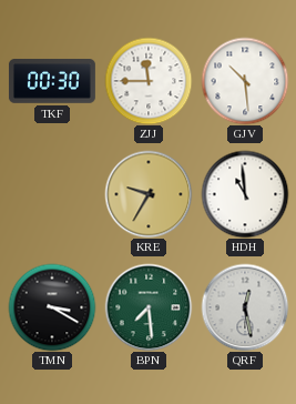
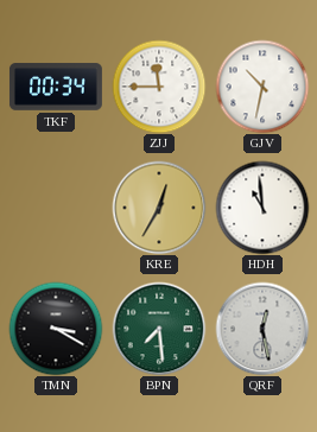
TKF: 00:30 -> 00:34 (56, 87)
GJV: 10:29 -> 10:32 (262, 87)
KRE: 9:35 -> 12:35 (159, 208)
